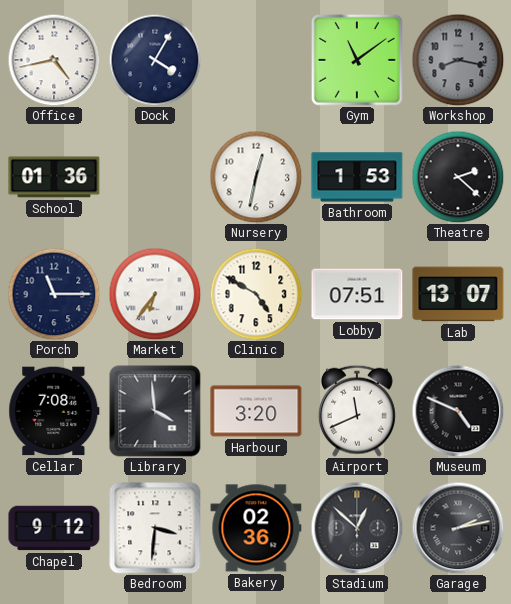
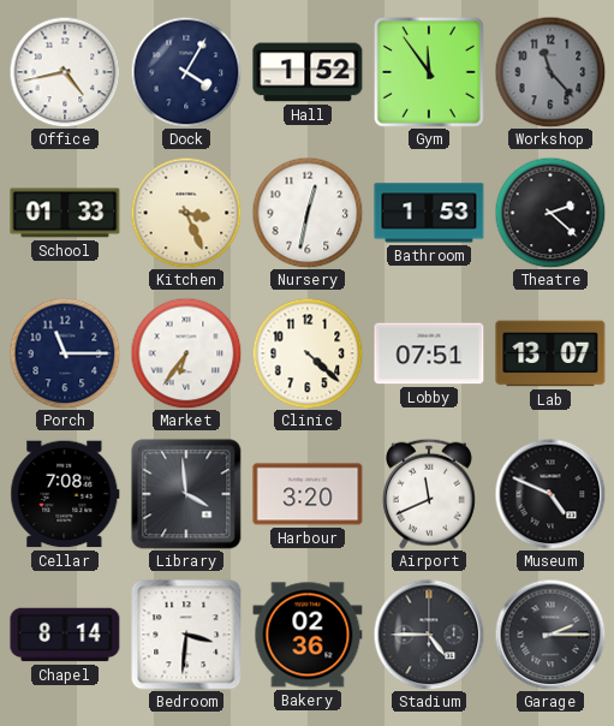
Hall: none -> 1:52 (308, 72)
Gym: 11:09 -> 11:54 (429, 72)
Workshop: 8:17 -> 11:23 (550, 72)
School: 01:36 -> 01:33 (65, 213)
Kitchen: none -> 3:26 (186, 213)
Clinic: 4:50 -> 4:22 (308, 353)
Chapel: 9:12 -> 8:14 (65, 635)
Stadium: 12:52 -> 4:45 (429, 635)
Garage: 2:13 -> 2:15 (550, 635)
